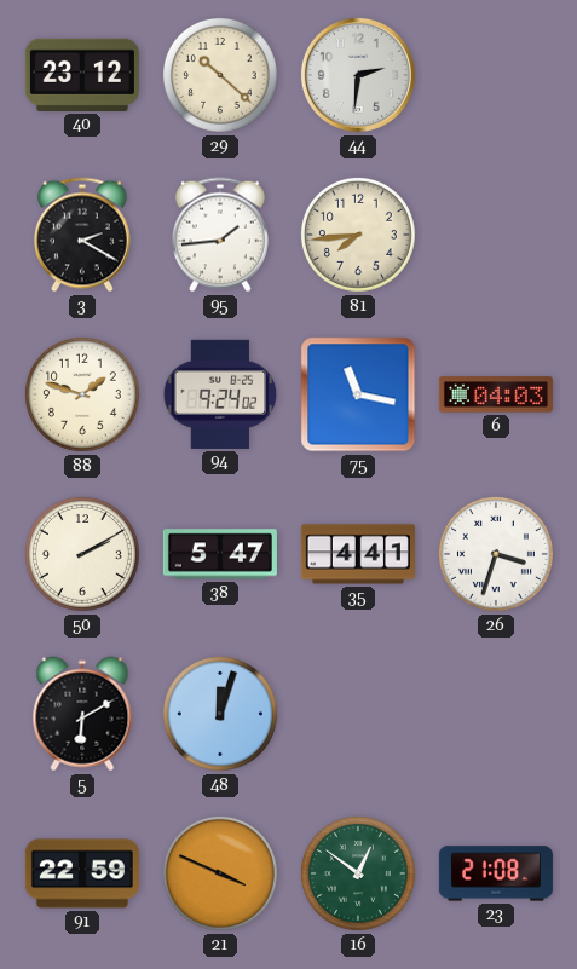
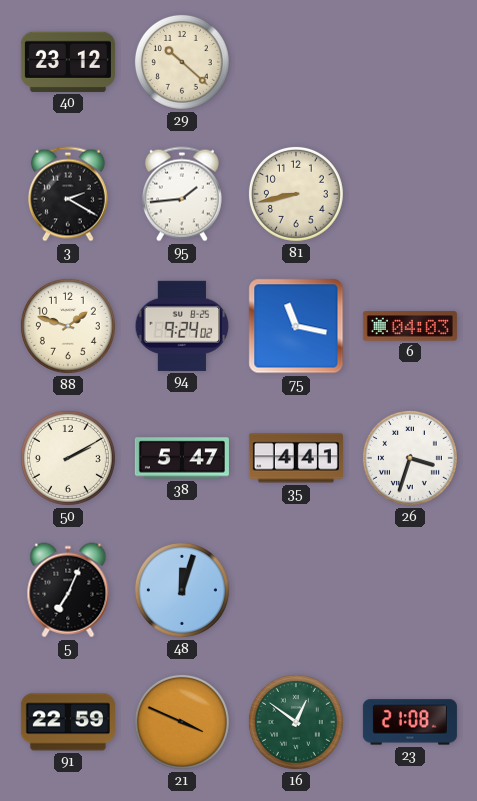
44: 2:31 -> none (358, 75)
81: 7:44 -> 8:43 (296, 194)
5: 6:10 -> 7:04 (68, 590)
